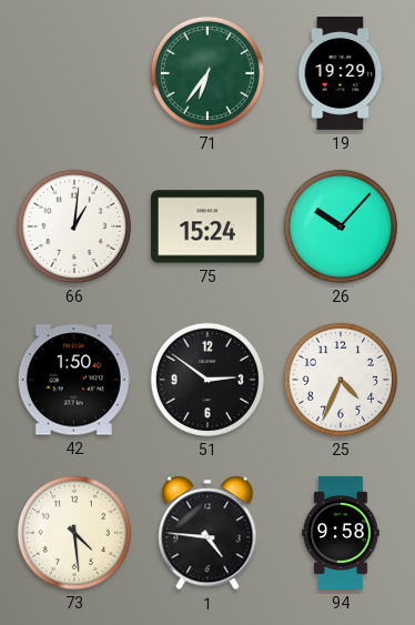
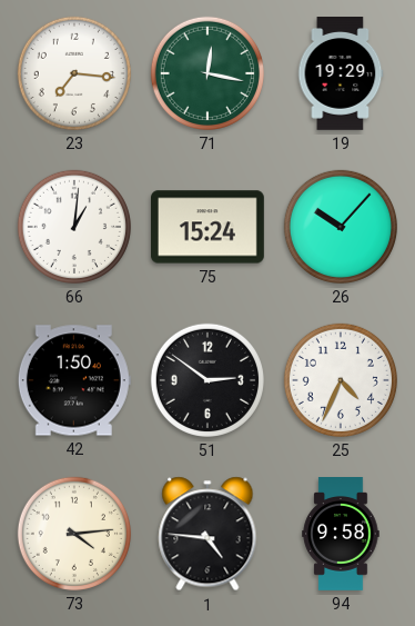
23: none -> 7:16 (74, 73)
71: 6:36 -> 12:17 (207, 73)
73: 4:29 -> 4:14 (74, 534)
